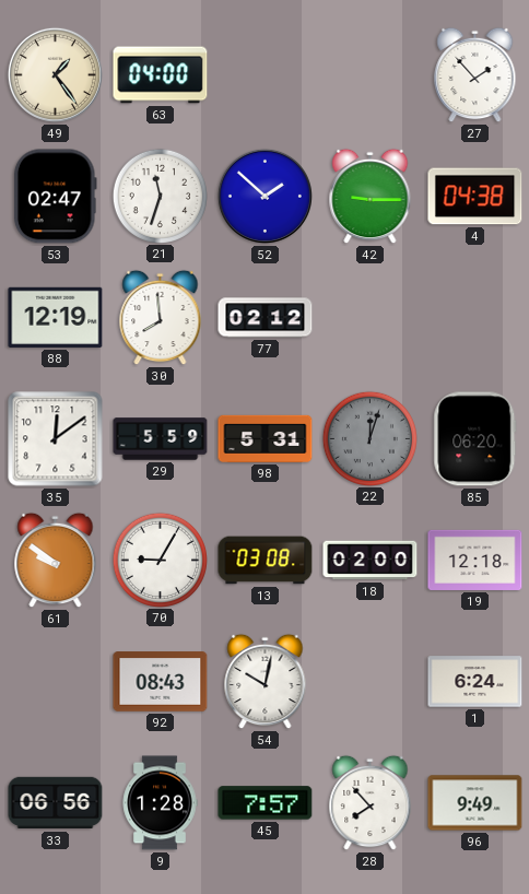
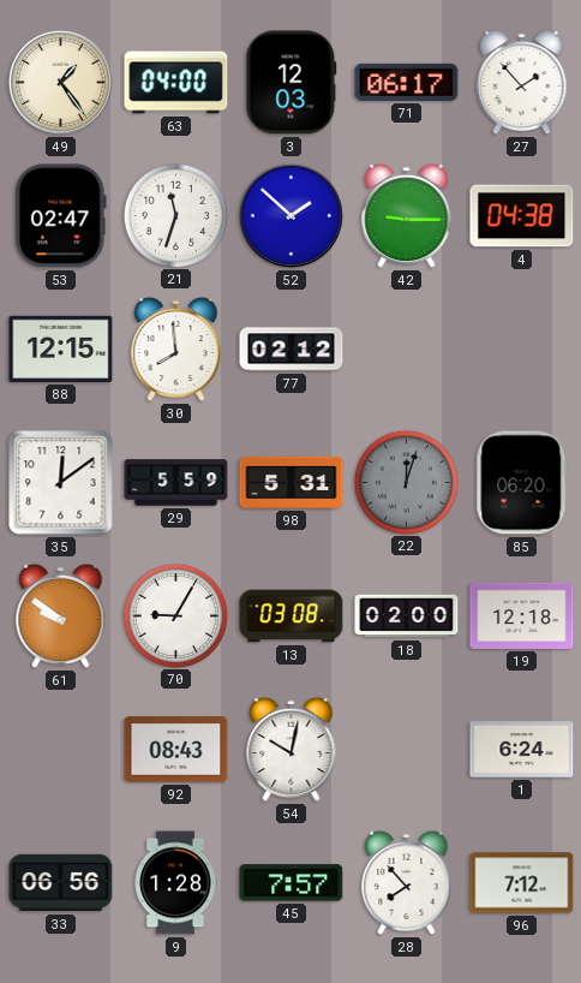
3: none -> 12:03 (292, 83)
71: none -> 06:17 (407, 82)
88: 12:19 -> 12:15 (61, 348)
96: 9:49 -> 7:12 (522, 883)
